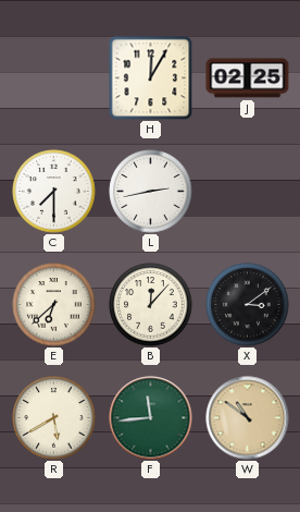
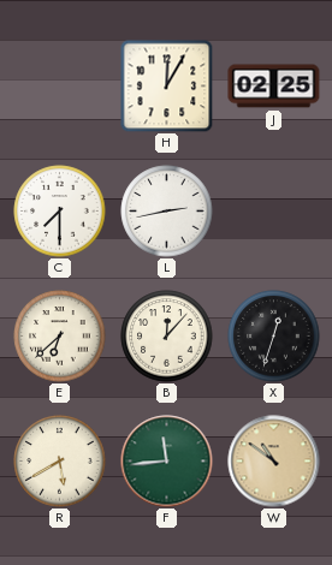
X: 3:09 -> 12:33 (274, 337)
